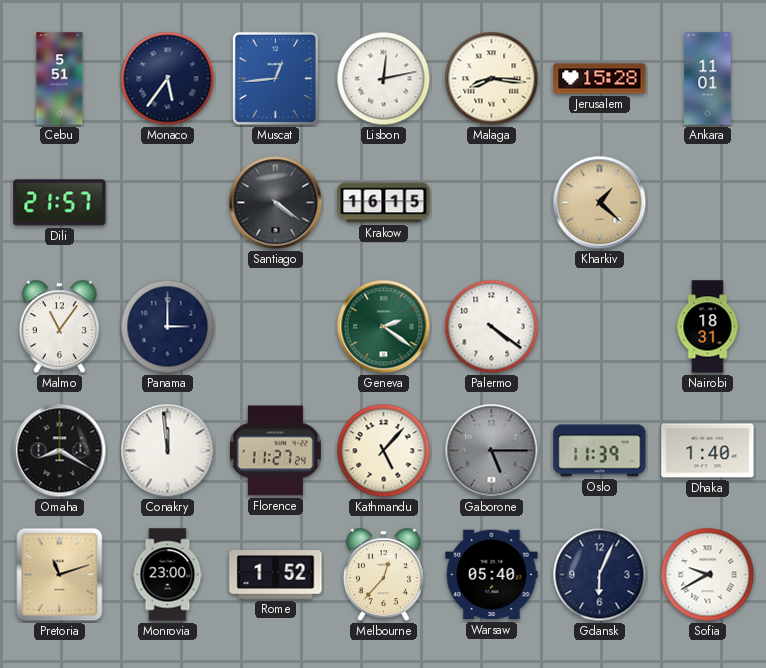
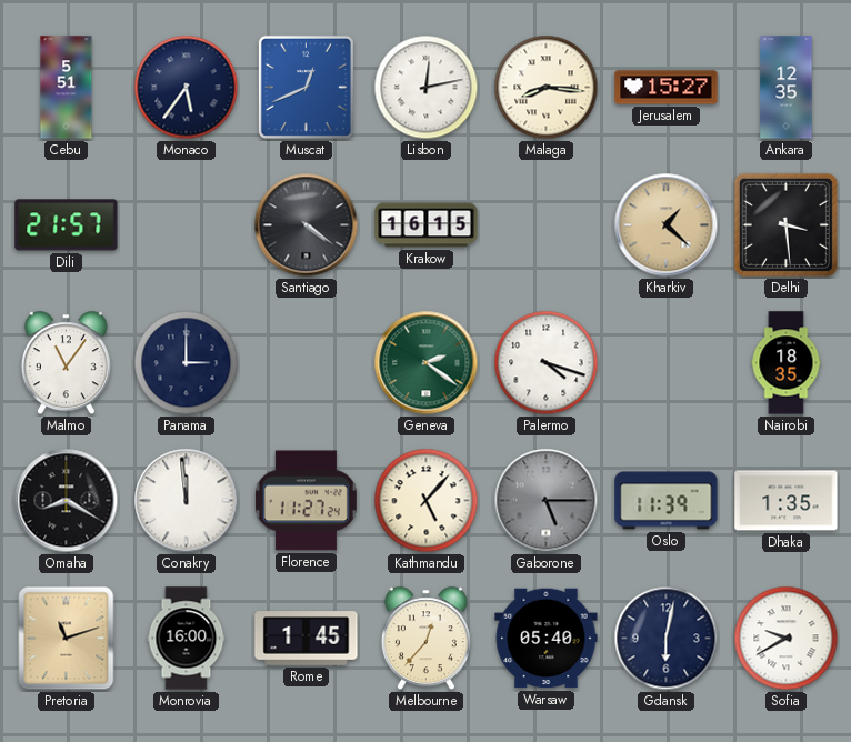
Muscat: 12:44 -> 12:41 (306, 87)
Jerusalem: 15:28 -> 15:27 (667, 88)
Ankara: 11:01 -> 12:35 (787, 88)
Delhi: none -> 3:29 (785, 224)
Palermo: 4:21 -> 4:18 (547, 363)
Nairobi: 18:31 -> 18:35 (787, 363)
Dhaka: 1:40 -> 1:35 (787, 501)
Monrovia: 23:00 -> 16:00 (187, 639)
Rome: 1:52 -> 1:45 (307, 639)
Gdansk: 6:04 -> 6:02 (667, 639)
